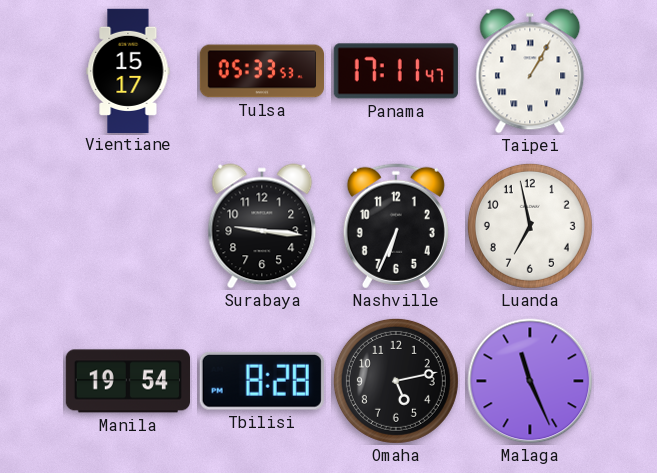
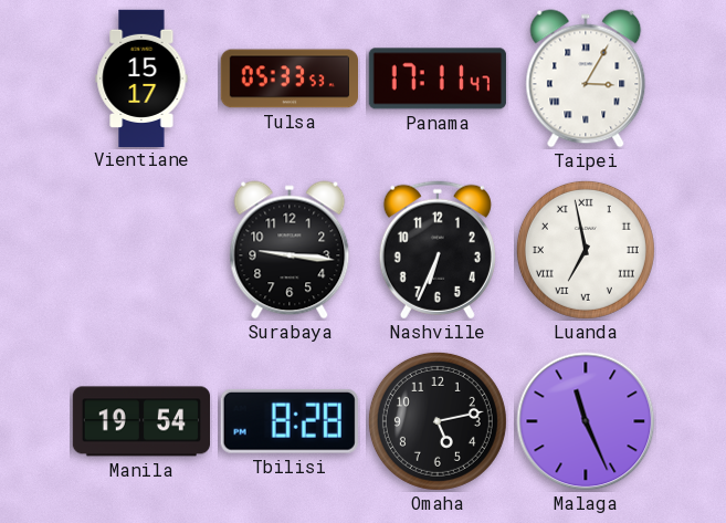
Taipei: 1:05 -> 3:05 (586, 79)
Luanda numerals: Arabic -> Roman (586, 250)
